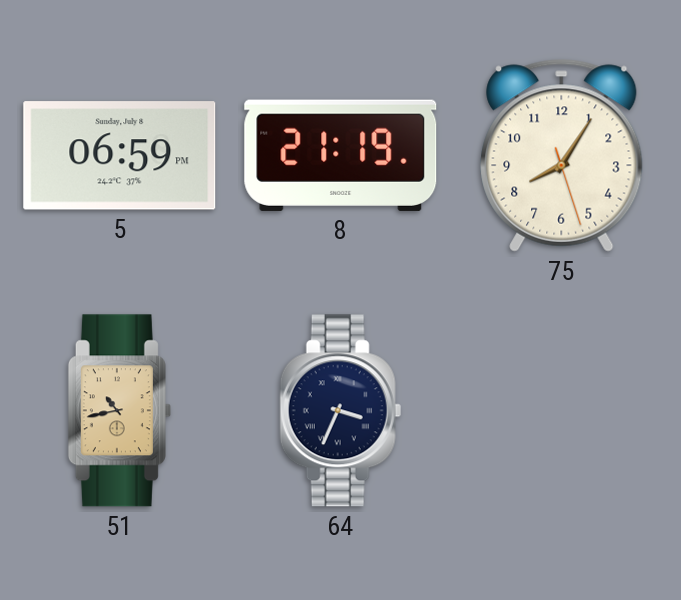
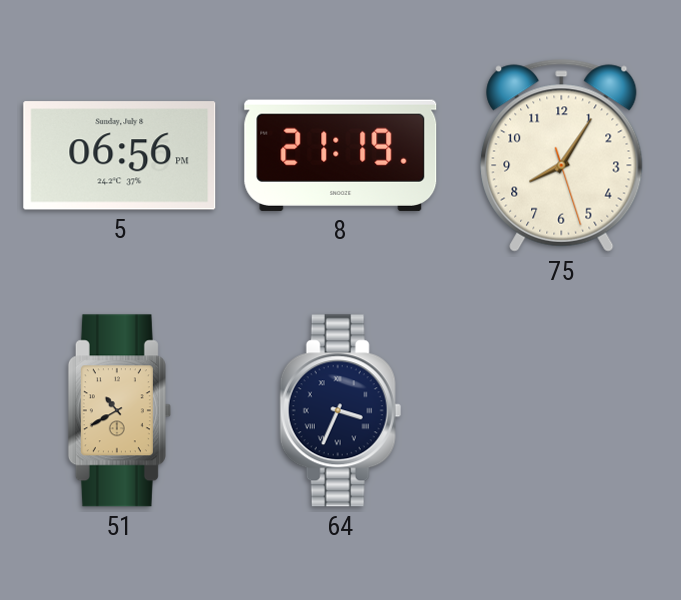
5: 06:59 -> 06:56 (120, 156)
51: 10:43 -> 10:40 (119, 411)
